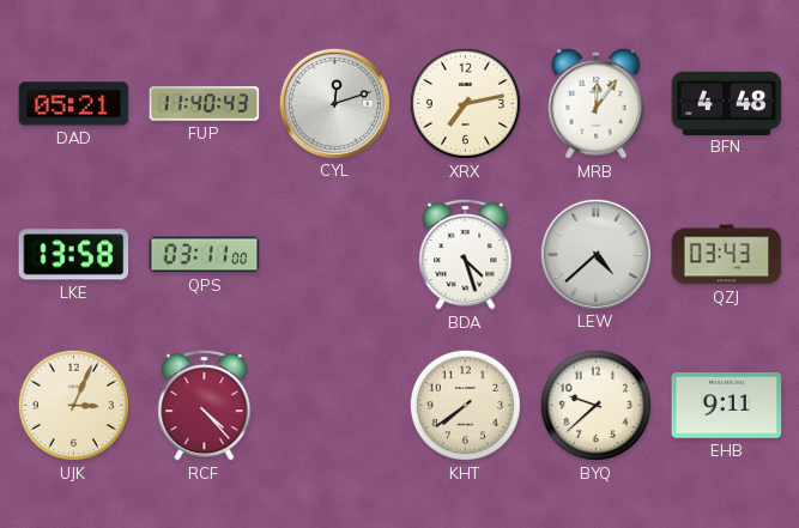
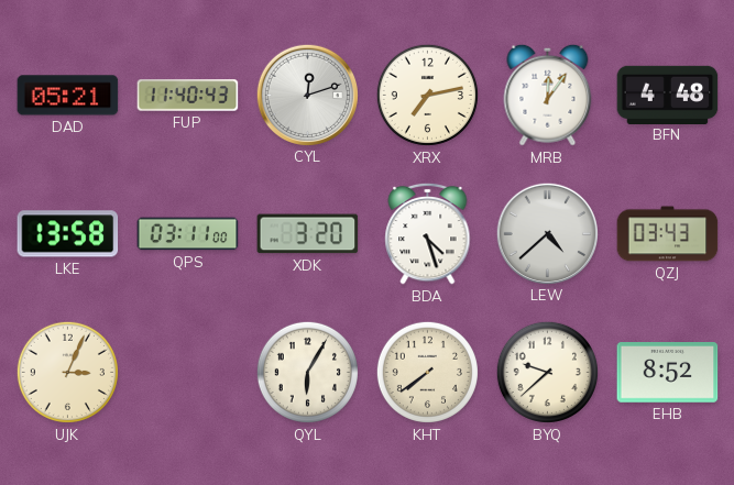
XDK: none -> 3:20 (308, 234)
RCF: 4:23 -> none (205, 405)
QYL: none -> 6:05 (307, 372)
EHB: 9:11 -> 8:52 (668, 373)
